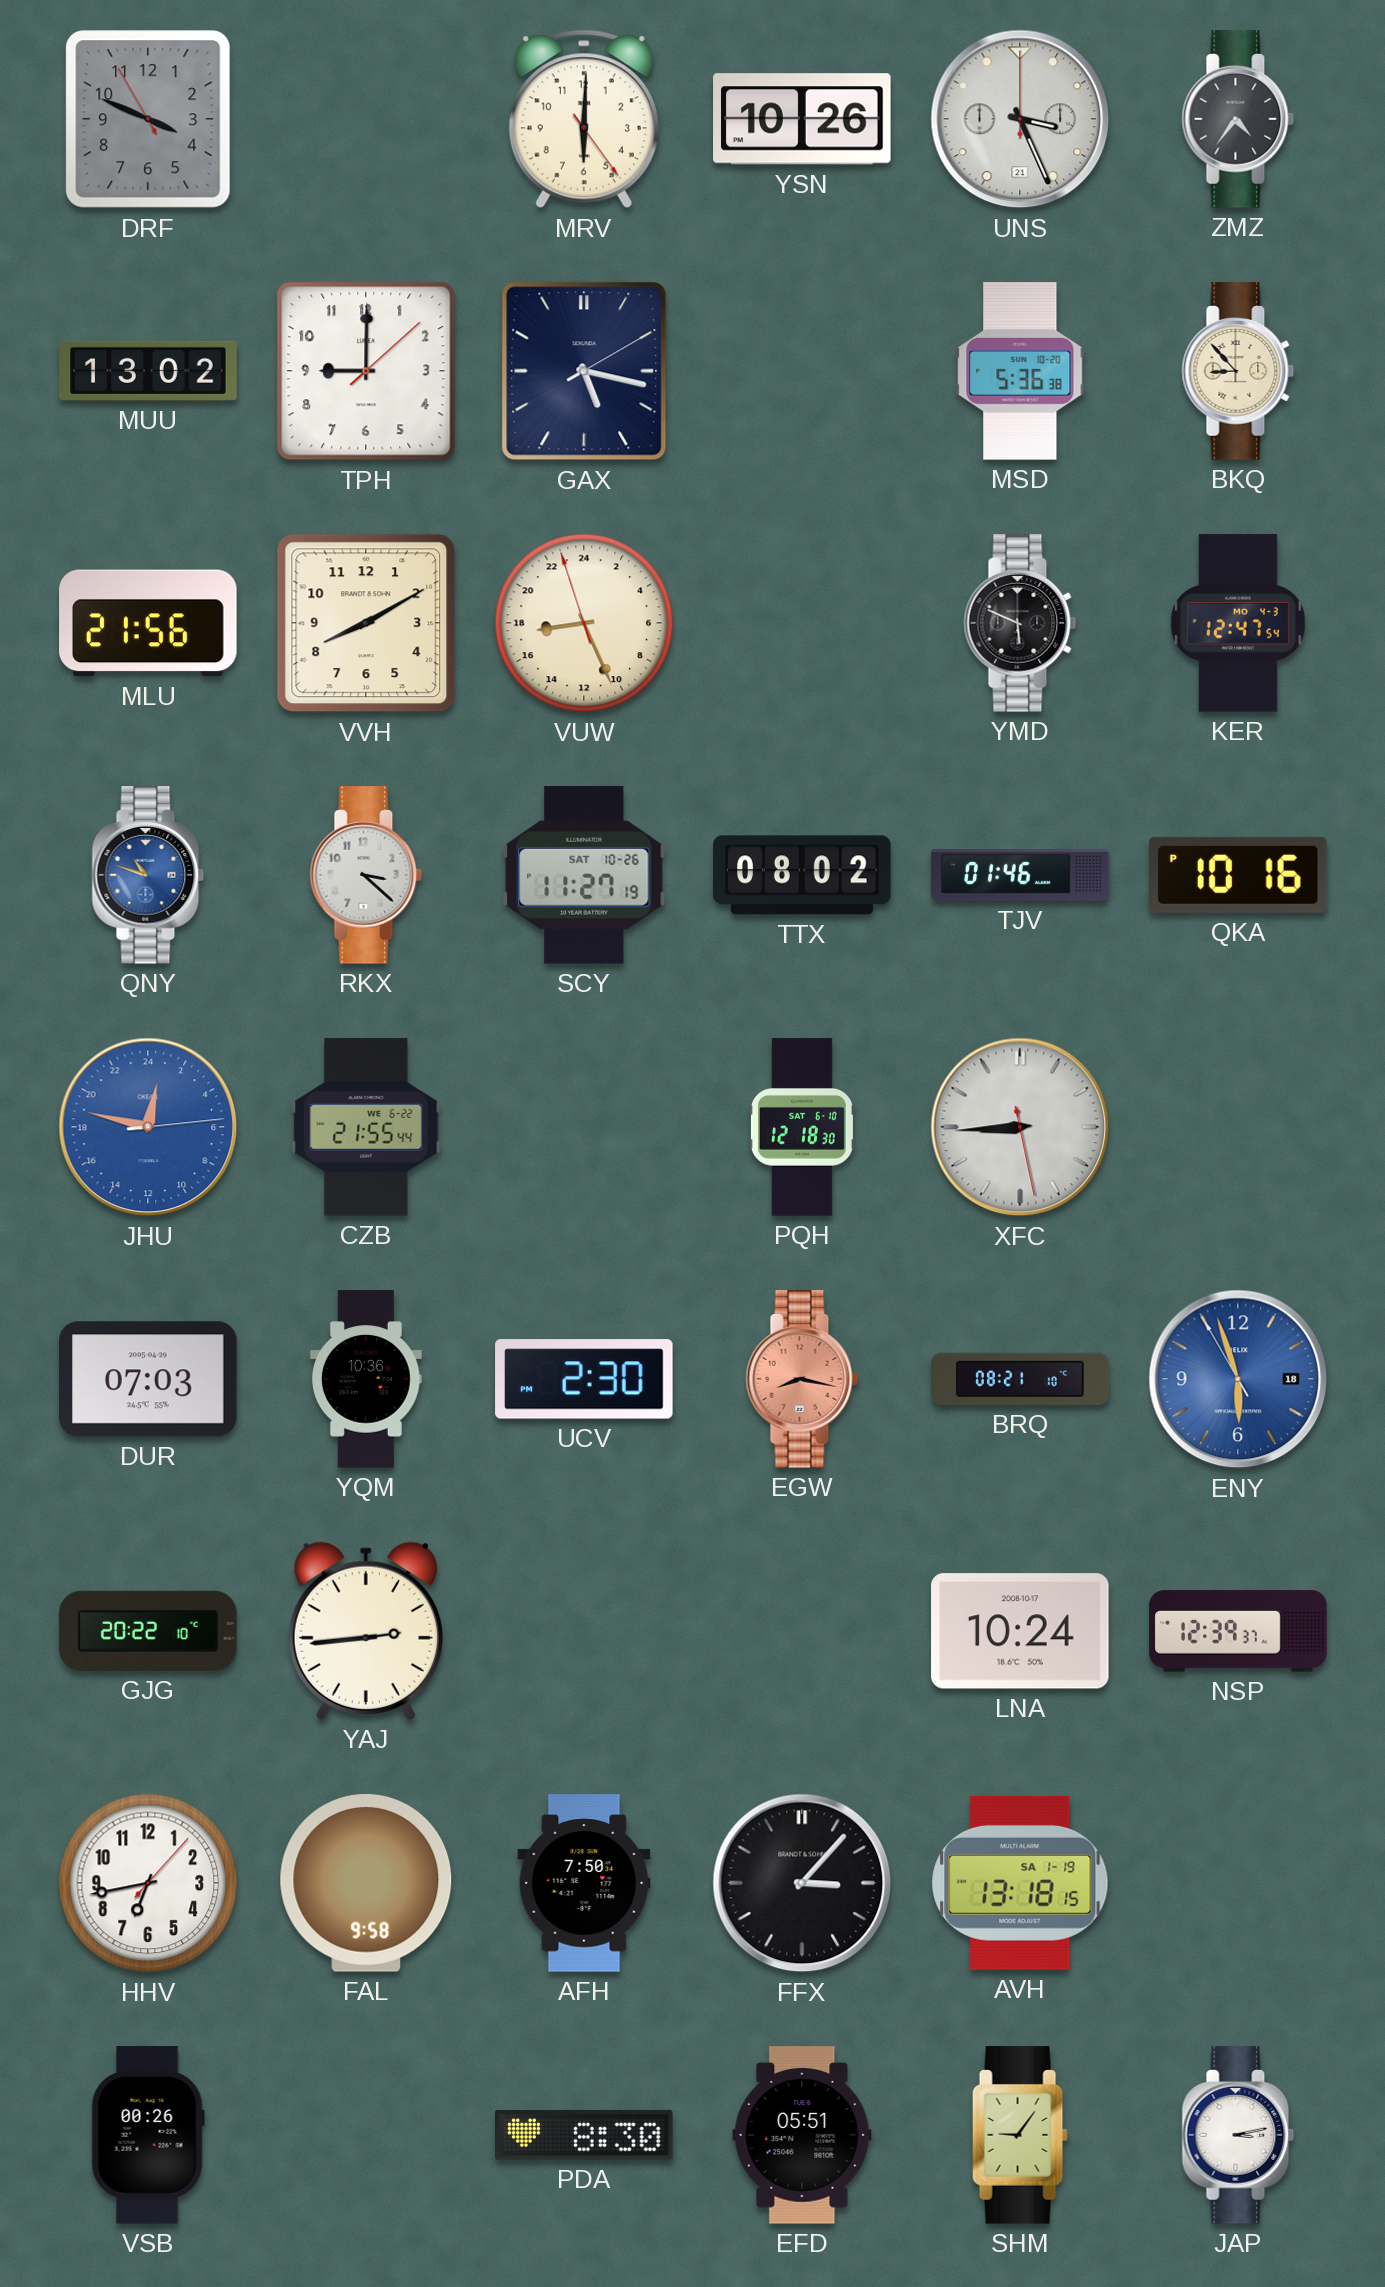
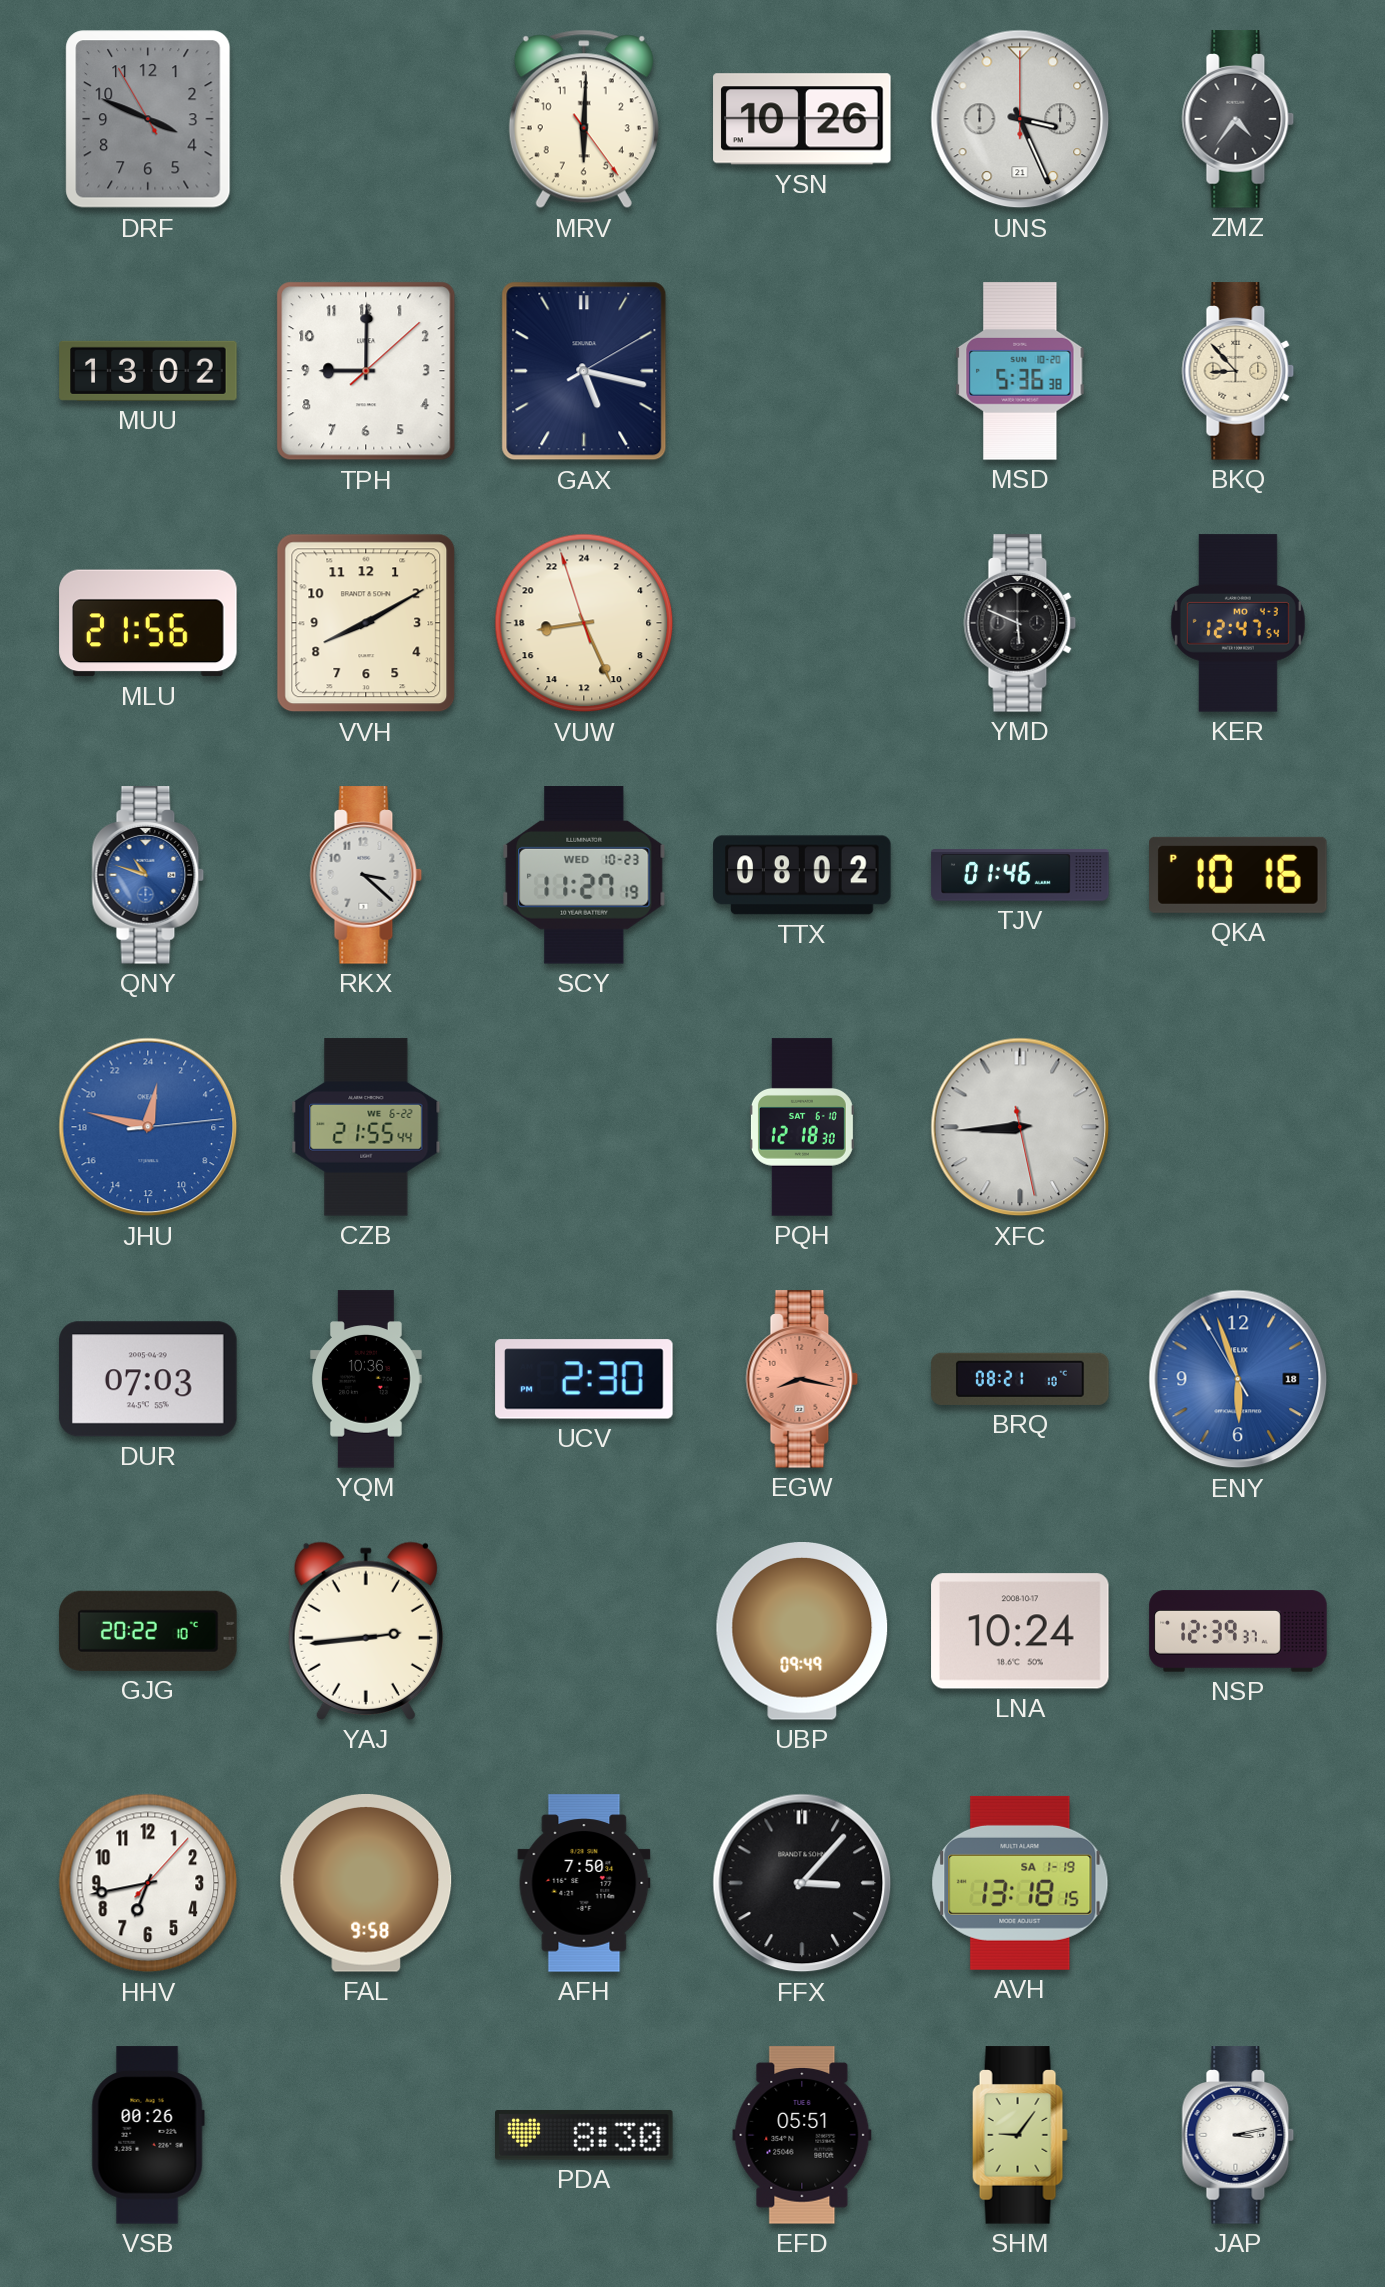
SCY date: SAT 10-26 -> WED 10-23 (584, 875)
UBP: none -> 09:49 (802, 1632)
